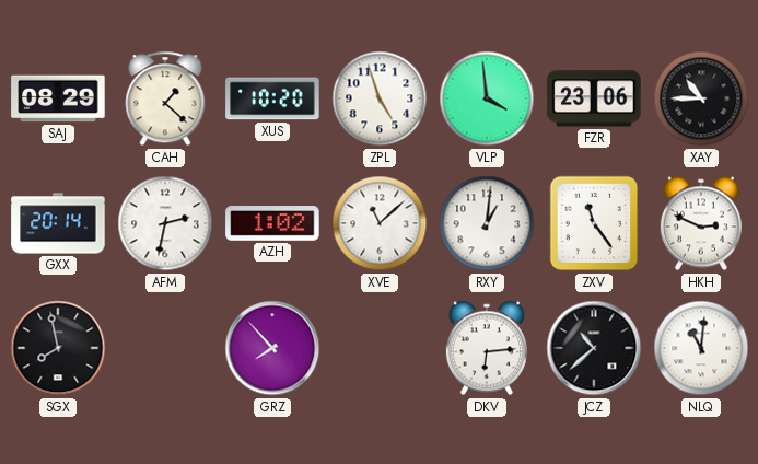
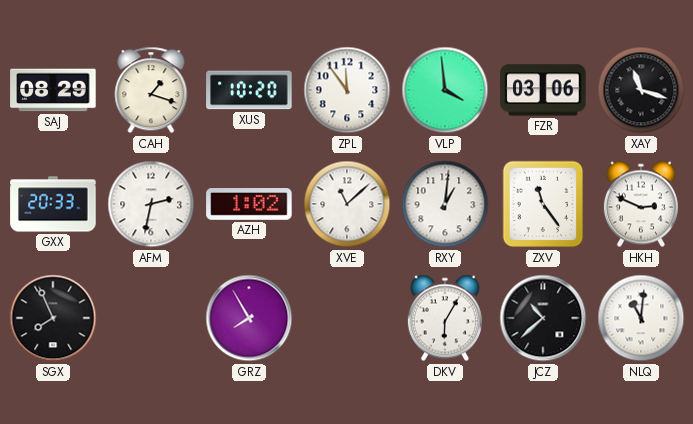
CAH: 1:22 -> 1:18 (151, 90)
ZPL: 4:57 -> 11:54 (347, 90)
FZR: 23:06 -> 03:06 (543, 90)
XAY: 10:45 -> 11:18 (641, 90)
GXX: 20:14 -> 20:33 (53, 204)
SGX: 7:58 -> 7:56 (53, 318)
GRZ: 7:53 -> 7:55 (249, 318)
DKV: 6:14 -> 6:05 (445, 318)
